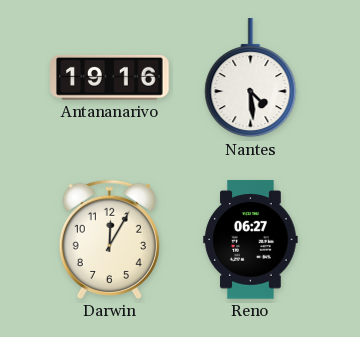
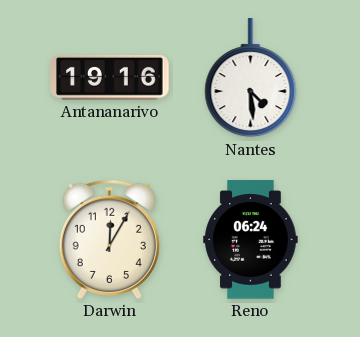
Reno: 06:27 -> 06:24 (251, 240)
